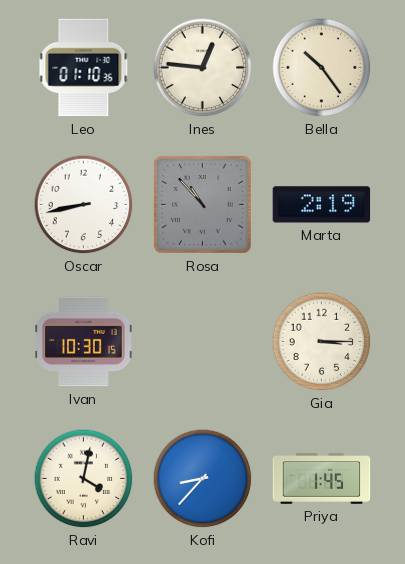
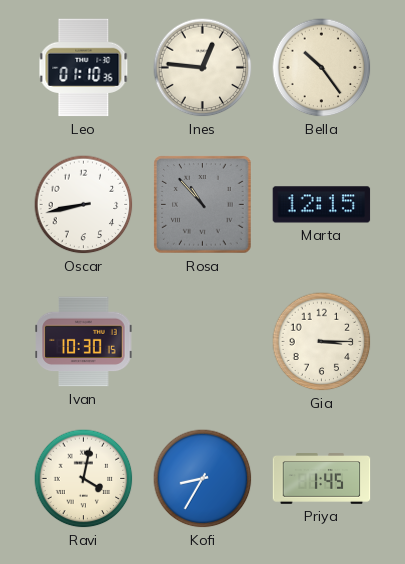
Marta: 2:19 -> 12:15 (322, 205)
Kofi: 8:37 -> 8:35 (203, 479)
